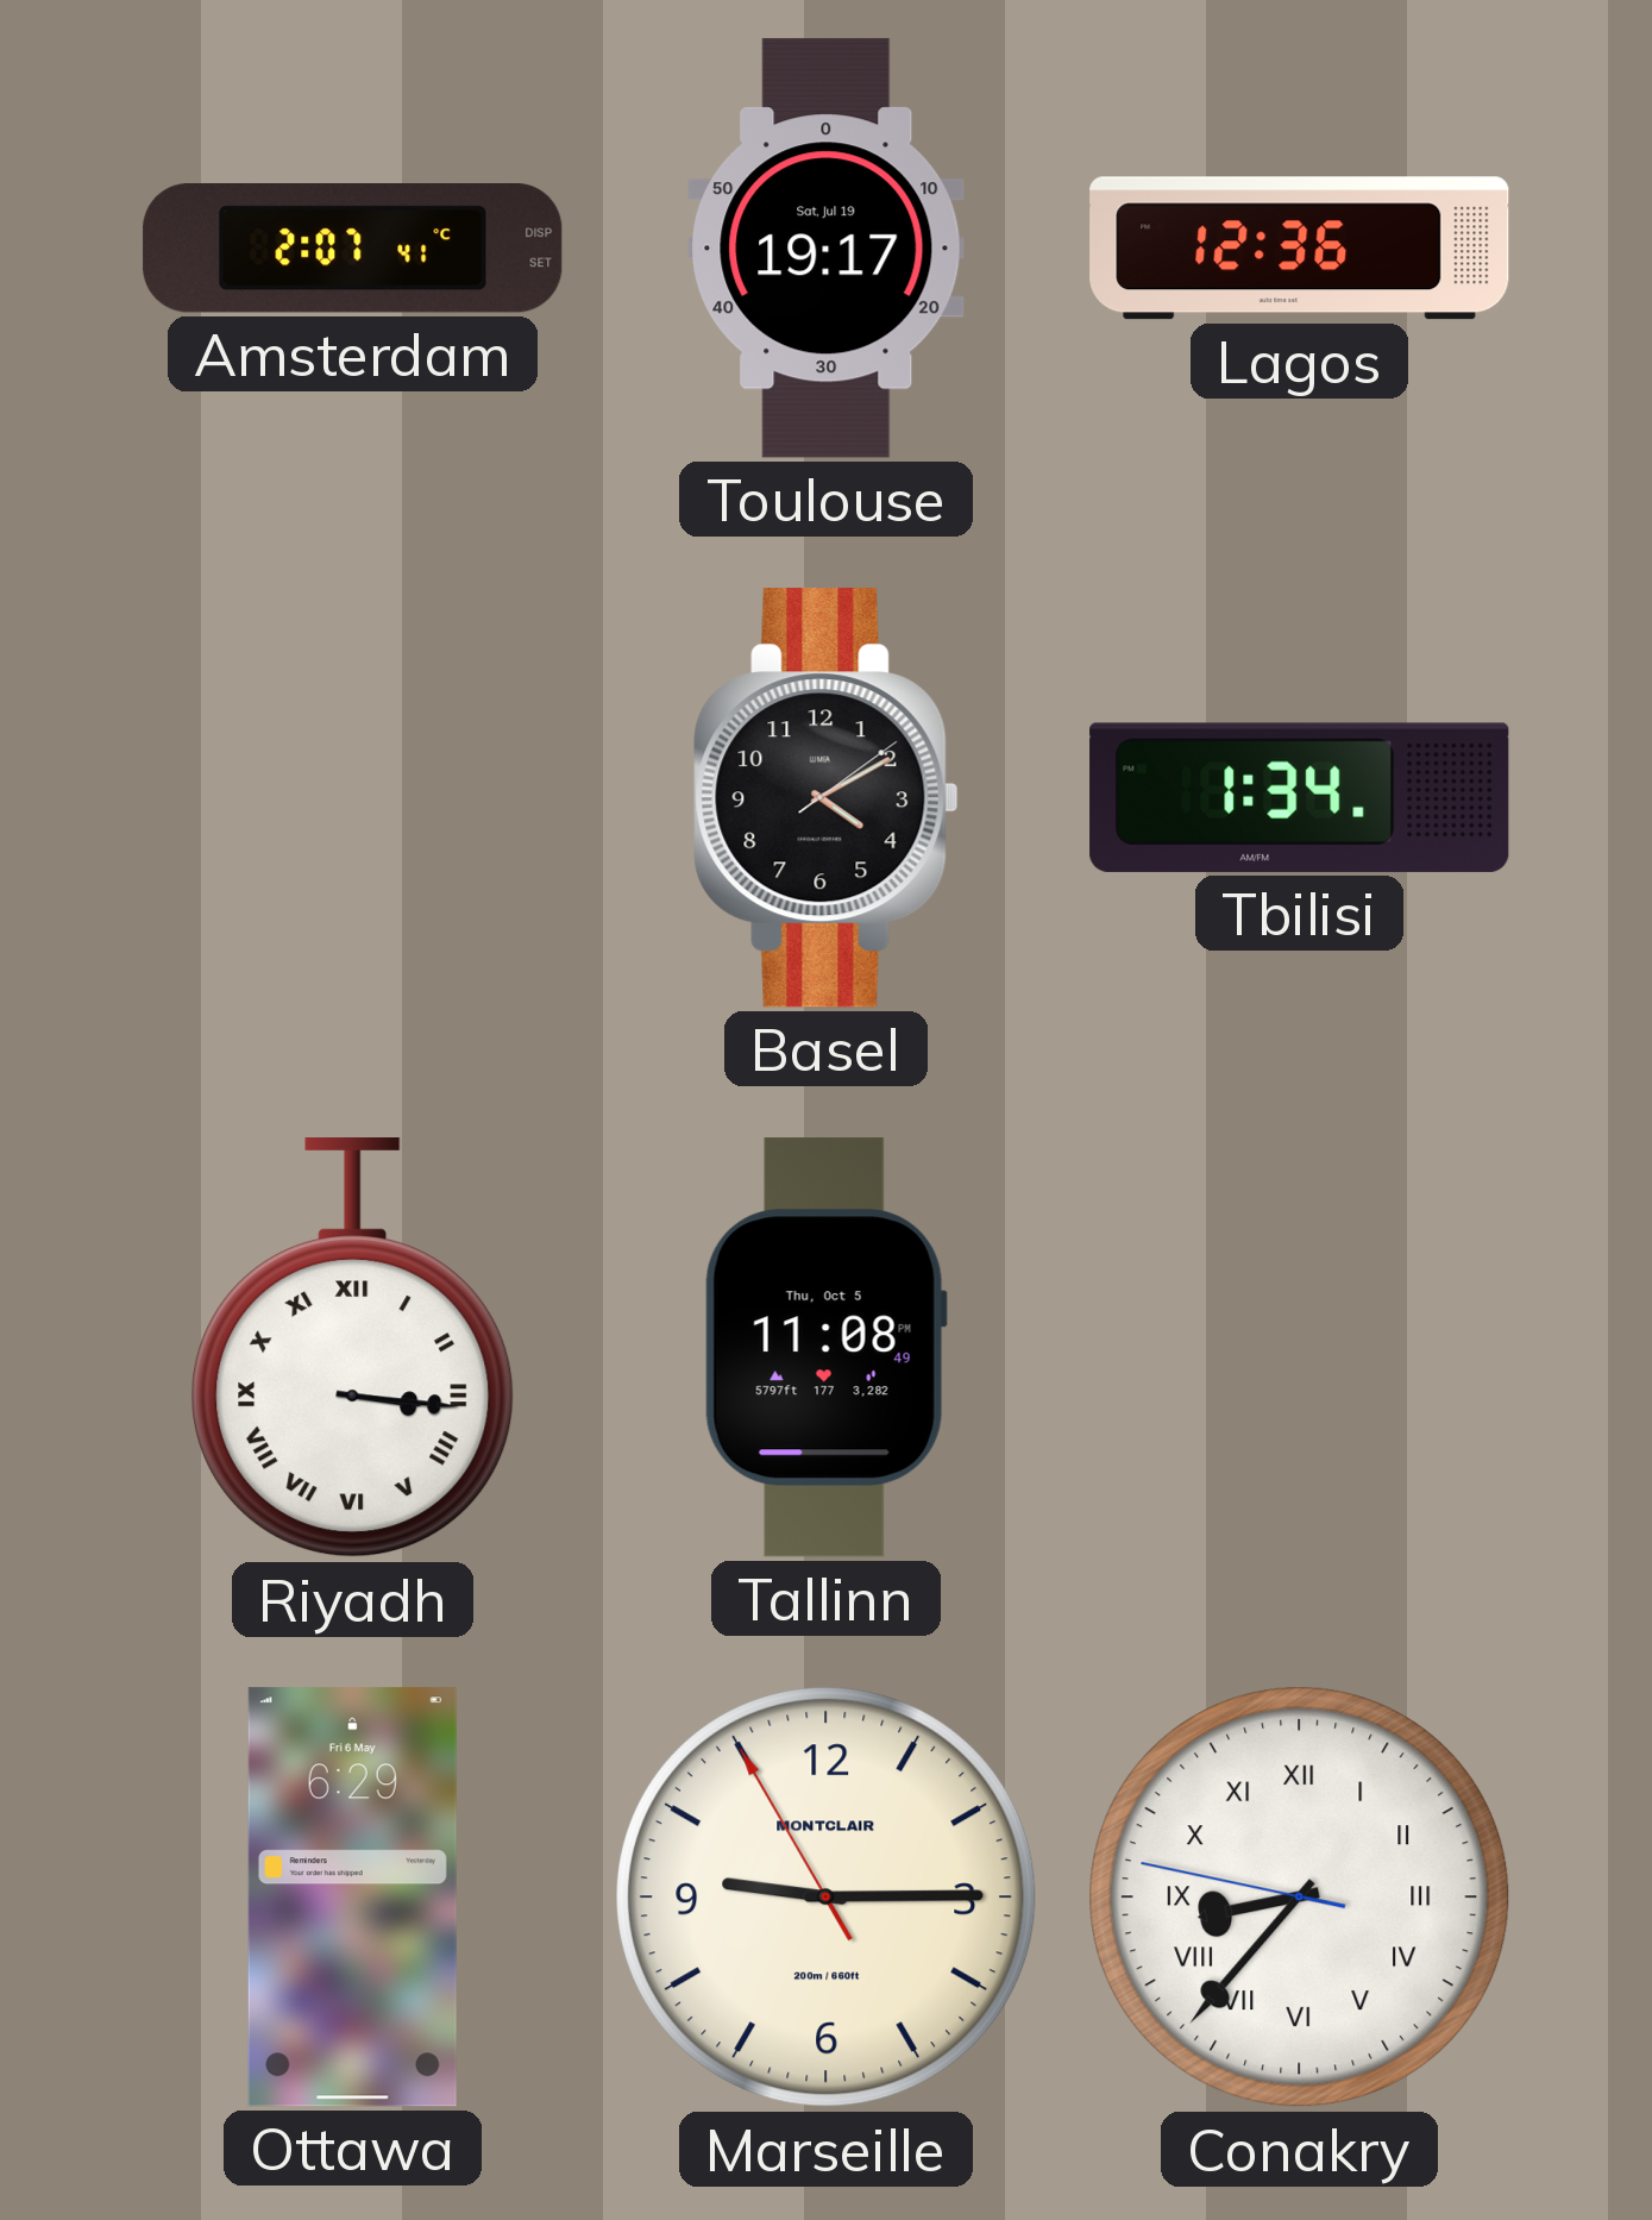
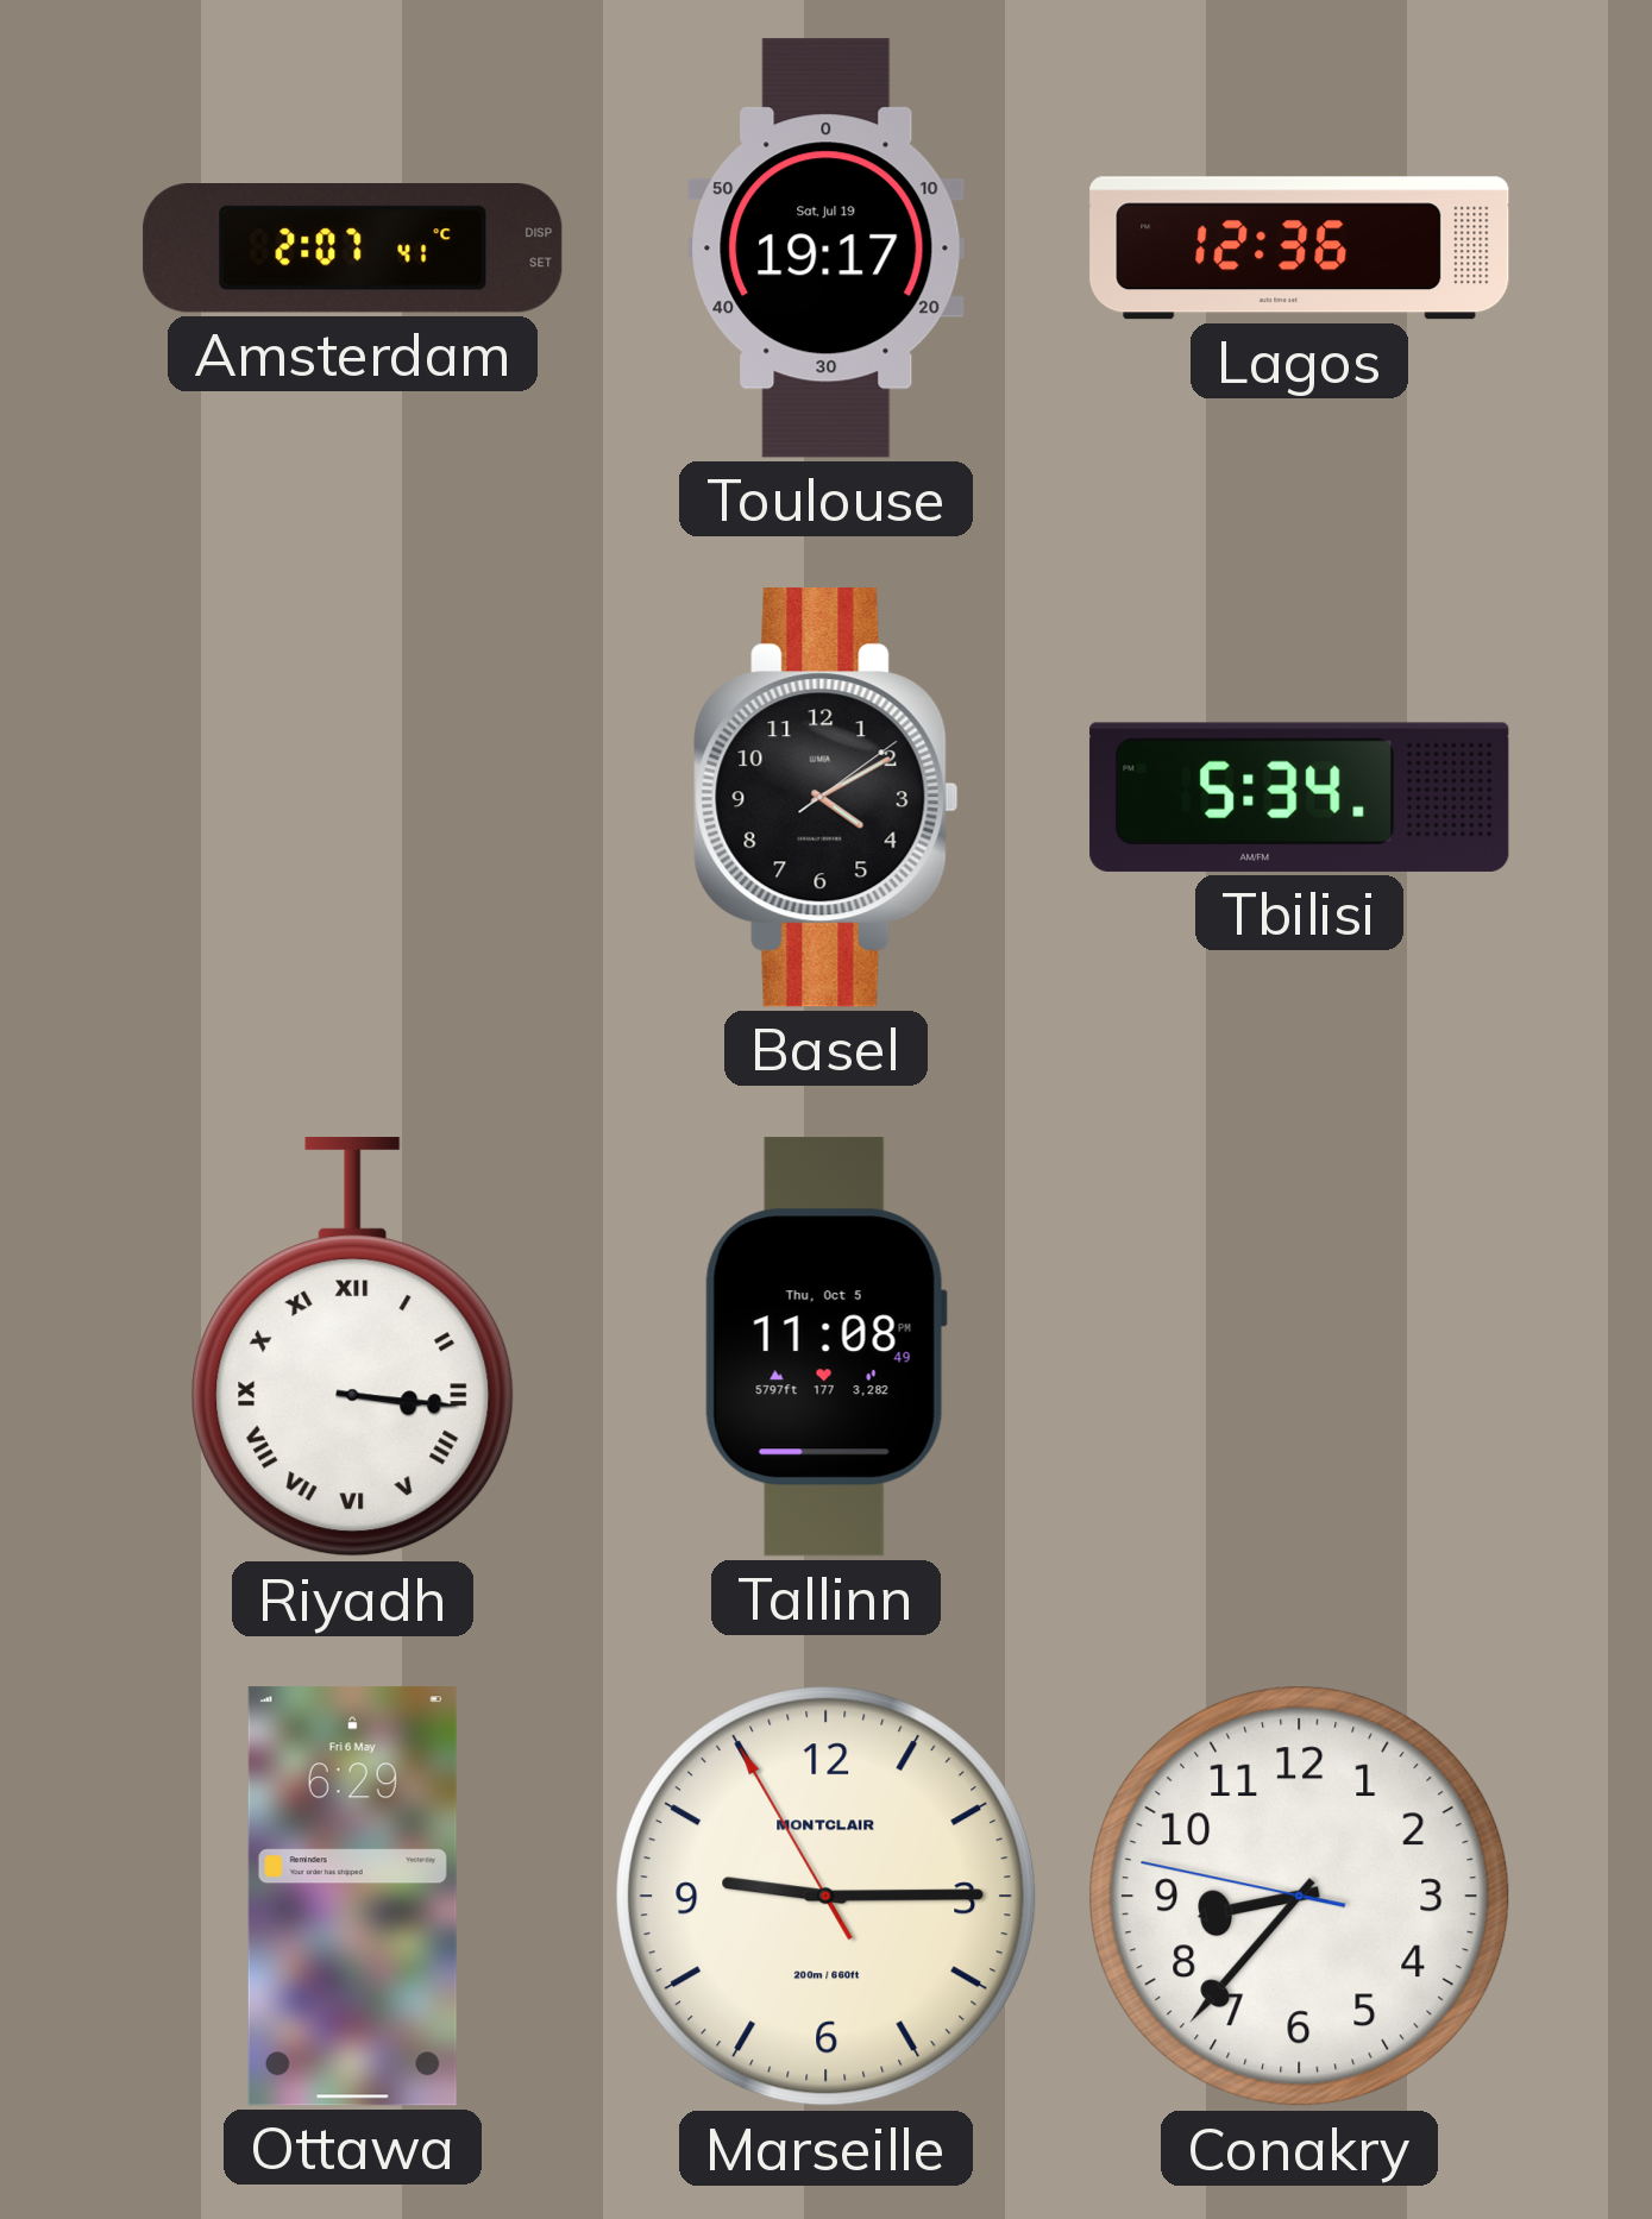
Tbilisi: 1:34 -> 5:34 (1300, 797)
Conakry numerals: Roman -> Arabic (1300, 1897)
